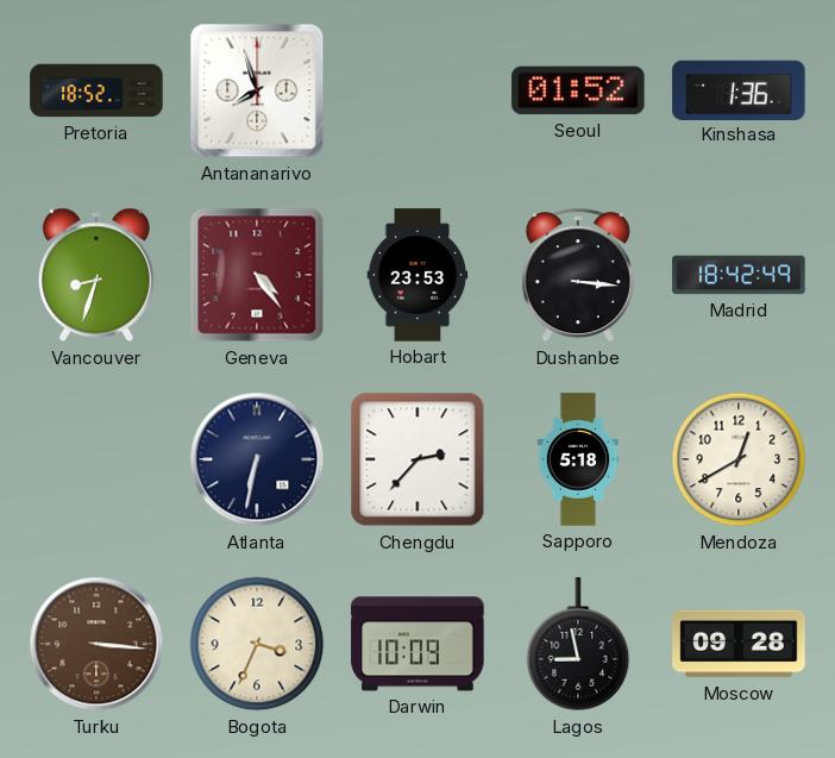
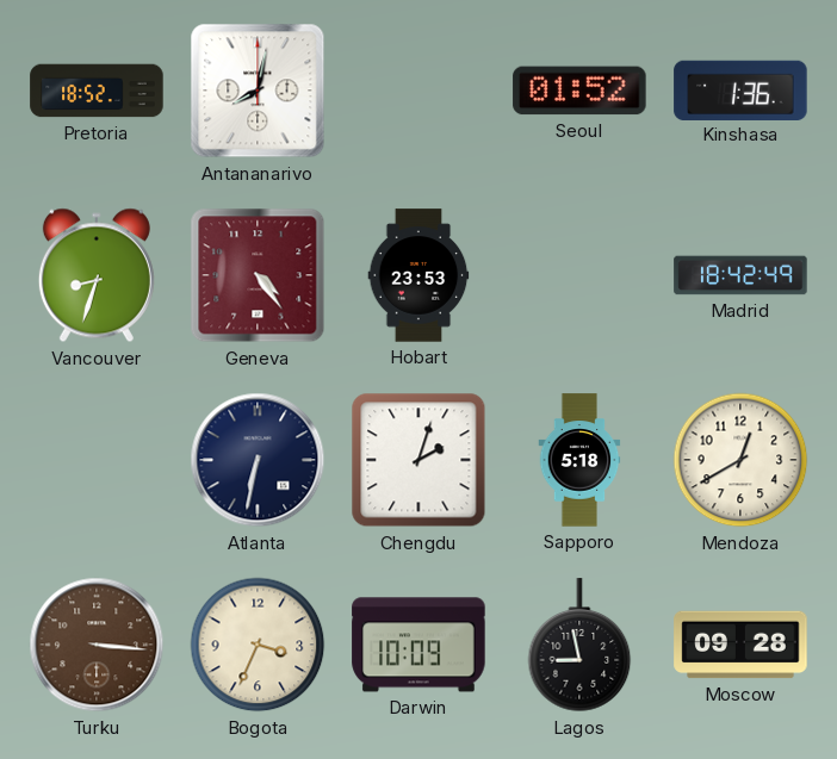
Antananarivo: 7:57 -> 8:02 (258, 91)
Dushanbe: 3:16 -> none (578, 276)
Chengdu: 2:37 -> 2:03 (418, 460)
